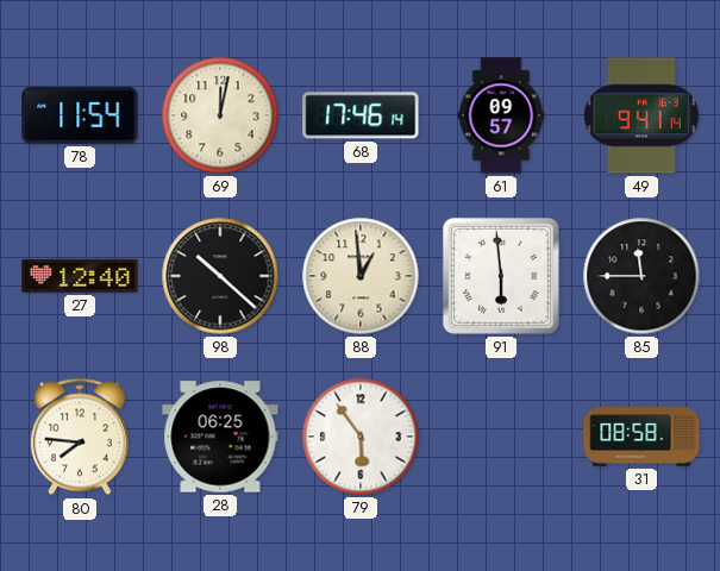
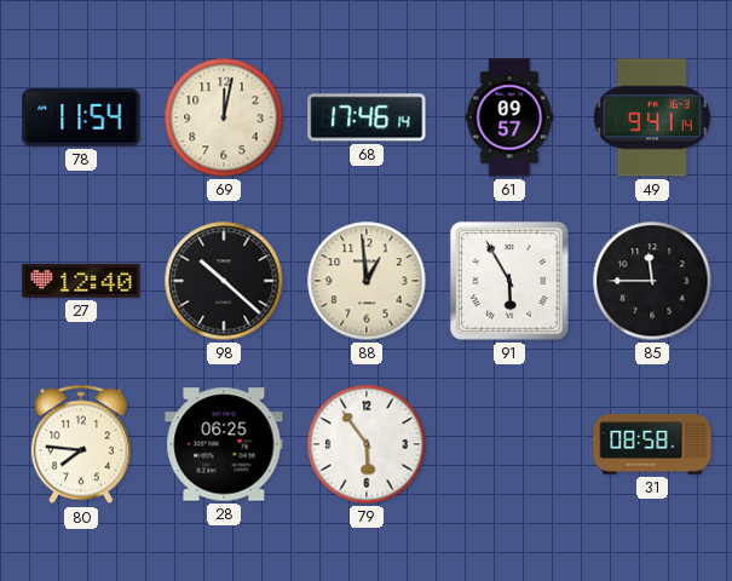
91: 5:59 -> 5:55 (509, 281)
